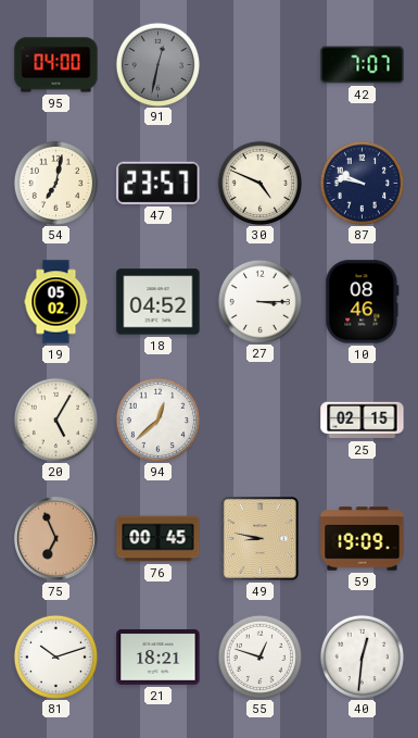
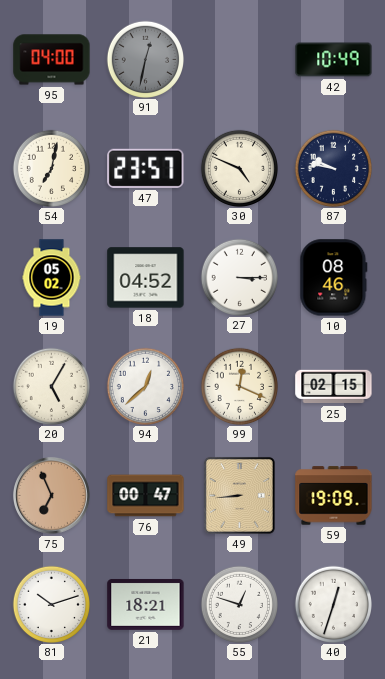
42: 7:07 -> 10:49 (334, 60)
99: none -> 12:19 (239, 386)
76: 00:45 -> 00:47 (146, 496)
49: 8:47 -> 8:44 (239, 495)
40: 12:31 -> 12:33 (333, 604)
